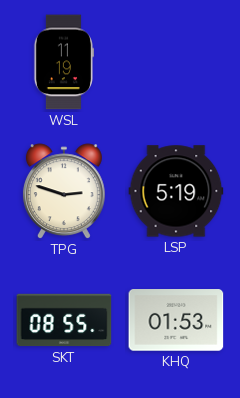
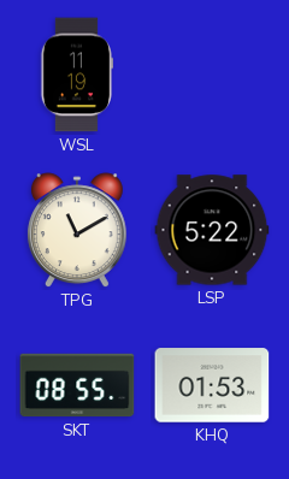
TPG: 2:48 -> 11:10 (77, 231)
LSP: 5:19 -> 5:22 (212, 230)
